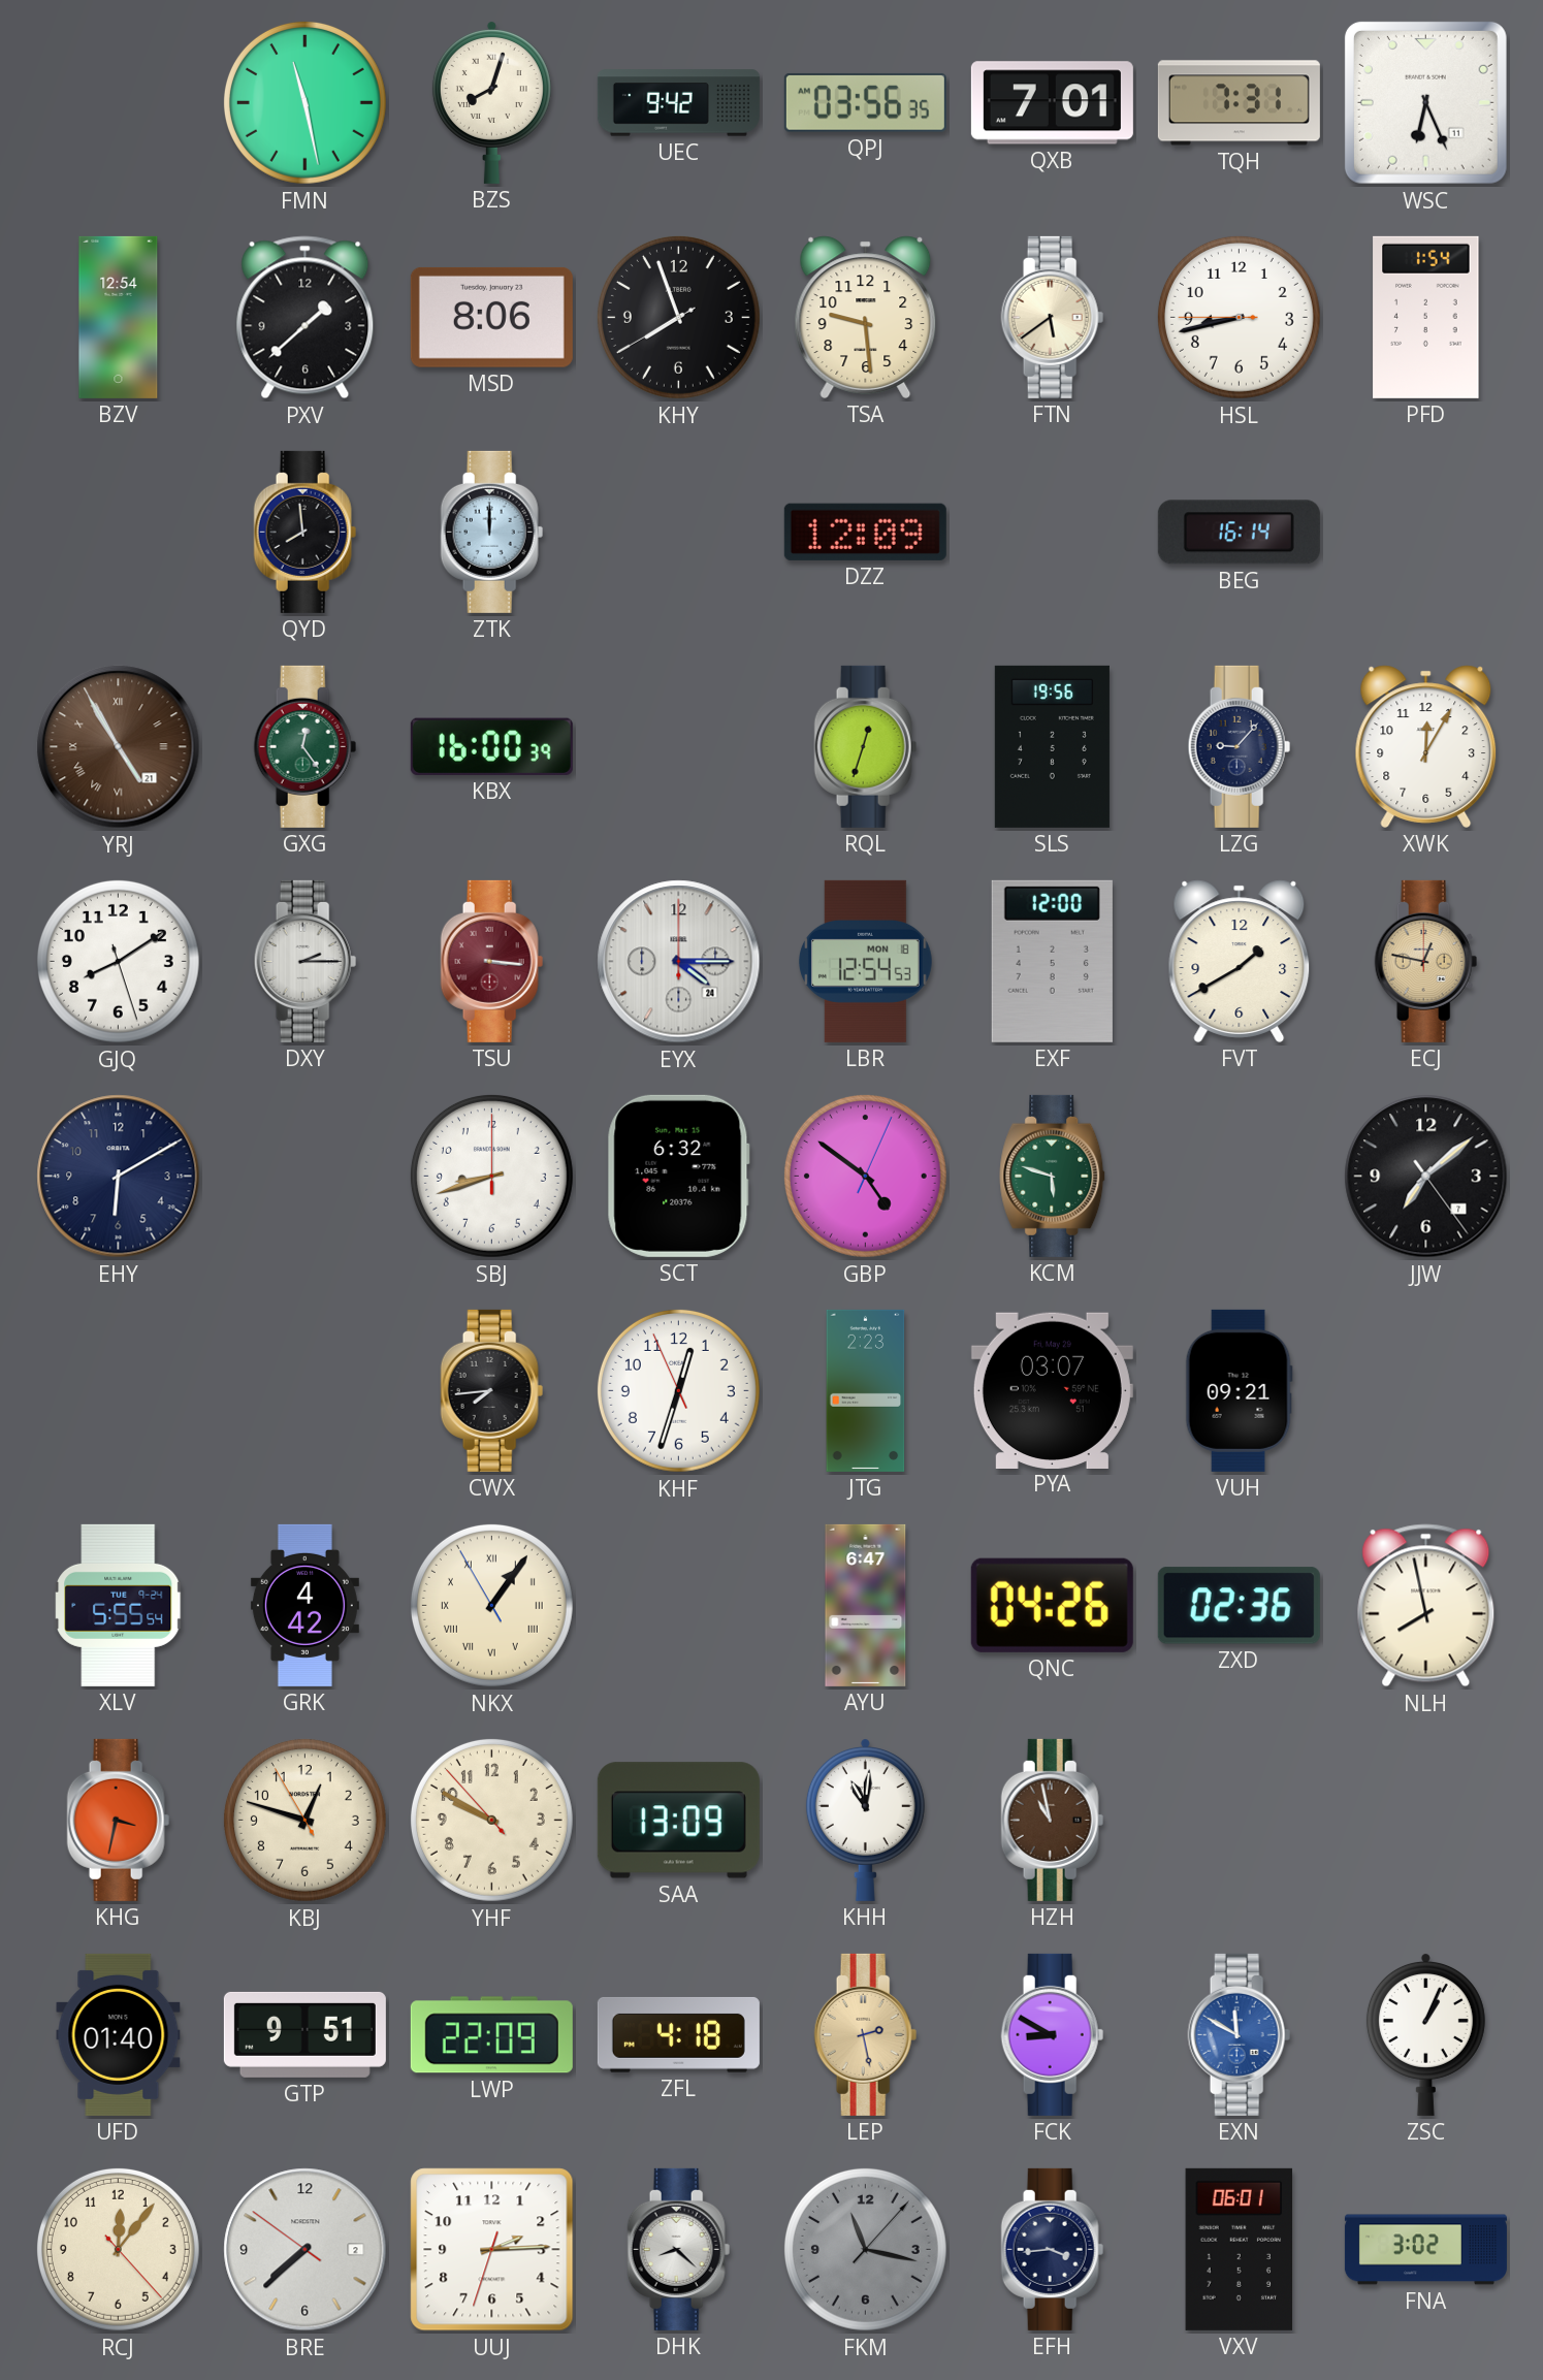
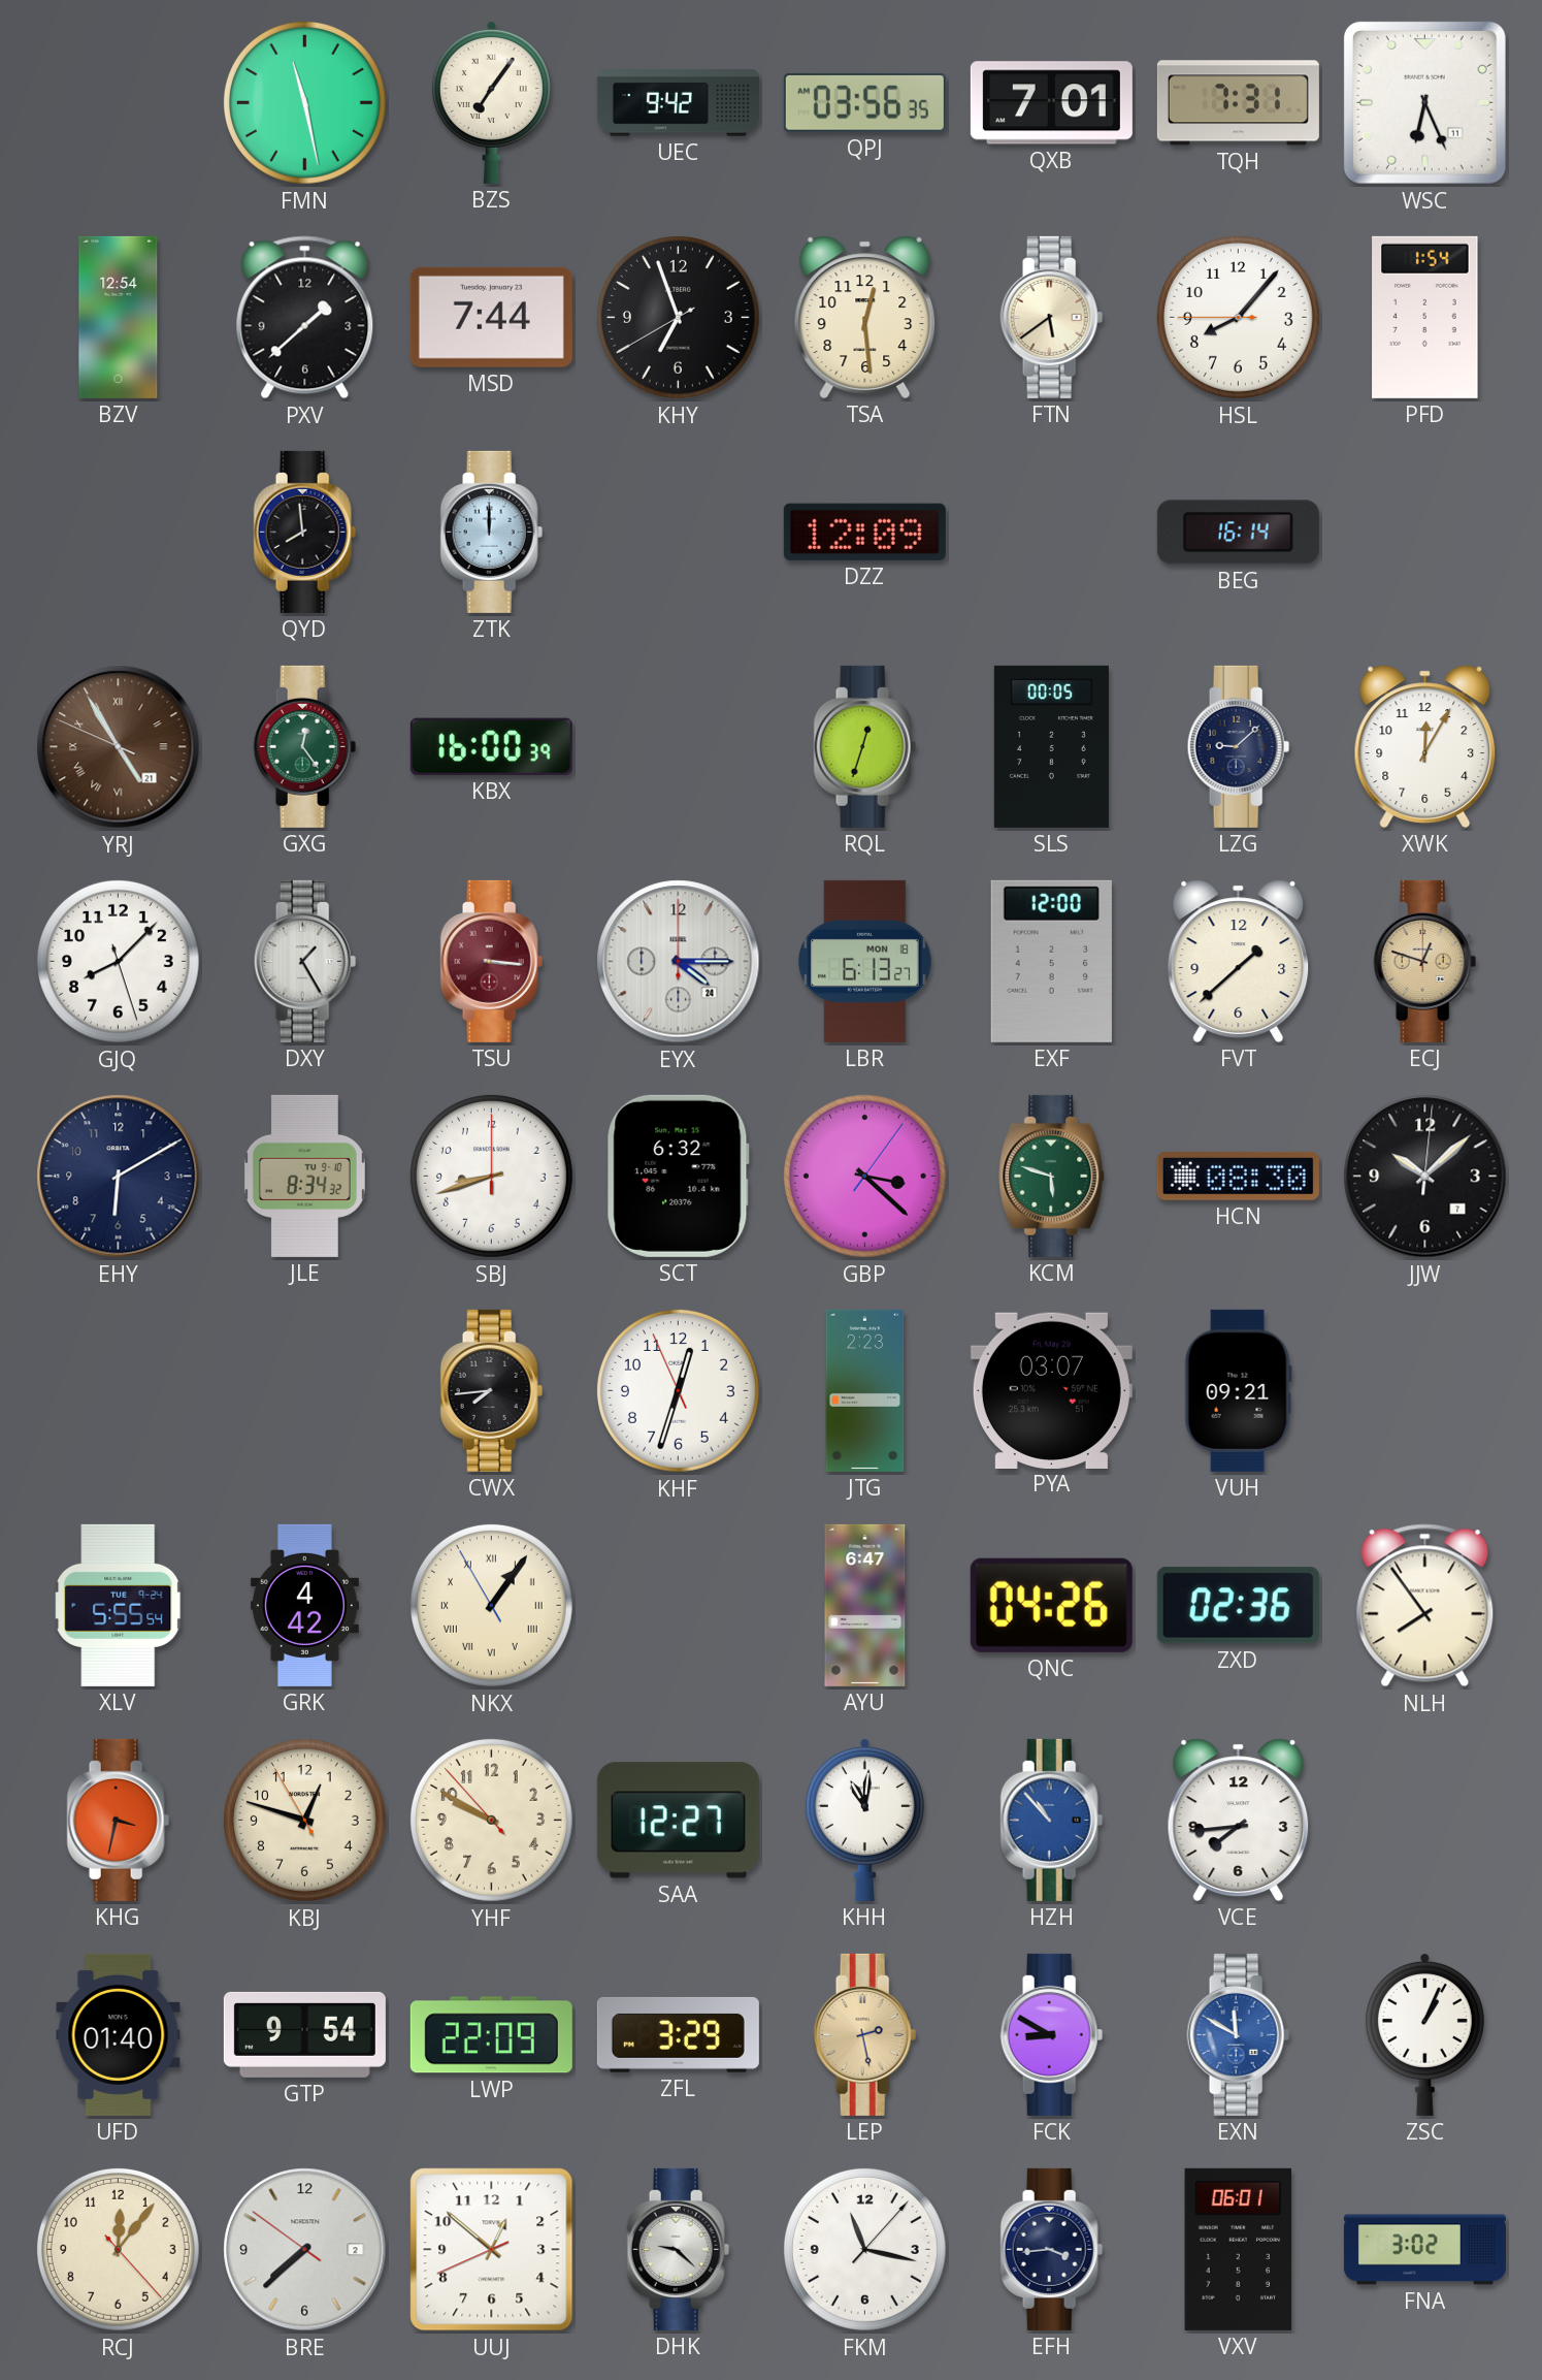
BZS: 8:03 -> 7:06 (491, 102)
MSD: 8:06 -> 7:44 (491, 317)
KHY: 7:56 -> 6:56 (678, 317)
TSA: 9:29 -> 12:29 (865, 317)
HSL: 8:42 -> 8:06 (1238, 317)
YRJ: 4:54:55 -> 4:54:49 (119, 747)
SLS: 19:56 -> 00:05 (1051, 746)
LZG: 9:07 -> 9:08 (1239, 746)
GJQ: 8:09 -> 8:07 (118, 961)
DXY: 2:15 -> 1:25 (305, 961)
LBR: 12:54 -> 6:13 (864, 961)
FVT: 1:40 -> 1:38 (1239, 961)
ECJ: 12:47 -> 12:48 (1425, 961)
JLE: none -> 8:34 (304, 1176)
GBP: 4:51 -> 3:22 (864, 1176)
HCN: none -> 08:30 (1238, 1176)
JJW: 7:08 -> 10:08 (1425, 1177)
NLH: 7:58 -> 7:54 (1425, 1606)
SAA: 13:09 -> 12:27 (678, 1821)
HZH: 10:58 -> 10:53 (1052, 1820)
HZH dial: brown -> blue (1052, 1820)
VCE: none -> 7:44 (1239, 1820)
GTP: 9:51 -> 9:54 (304, 2034)
ZFL: 4:18 -> 3:29 (678, 2034)
UUJ: 2:14 -> 12:51 (492, 2250)
DHK: 8:22 -> 9:22 (679, 2249)
FKM dial: grey -> white (864, 2249)
